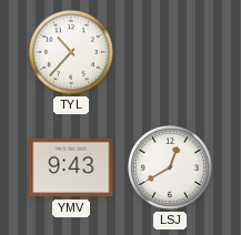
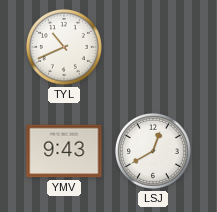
TYL: 10:37 -> 10:41 (64, 47)
